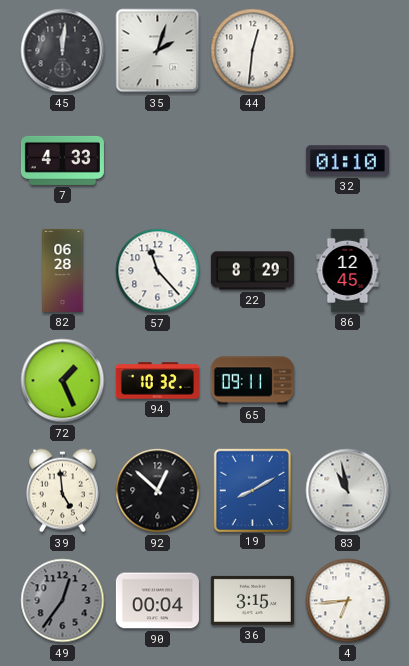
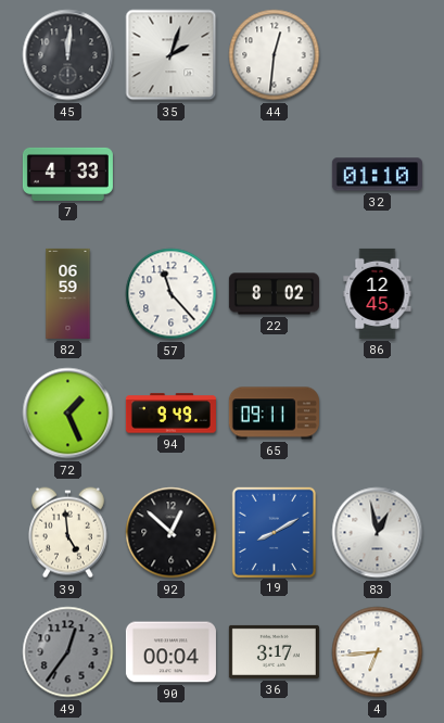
82: 06:28 -> 06:59 (68, 293)
22: 8:29 -> 8:02 (274, 294)
94: 10:32 -> 9:49 (170, 414)
83: 10:58 -> 12:58 (378, 533)
36: 3:15 -> 3:17 (274, 651)
